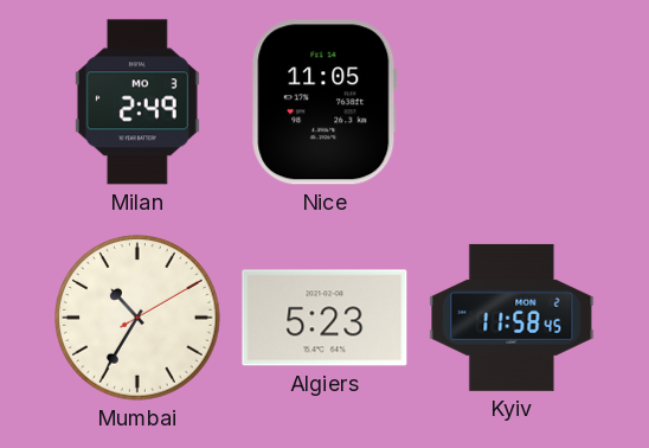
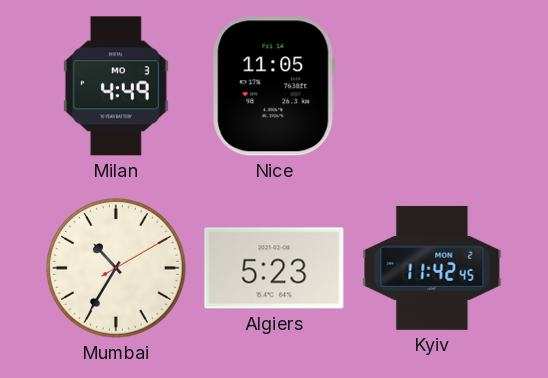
Milan: 2:49 -> 4:49 (116, 86)
Kyiv: 11:58 -> 11:42 (432, 268)
